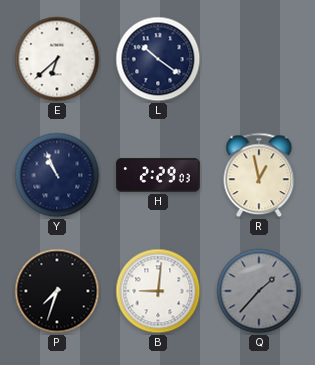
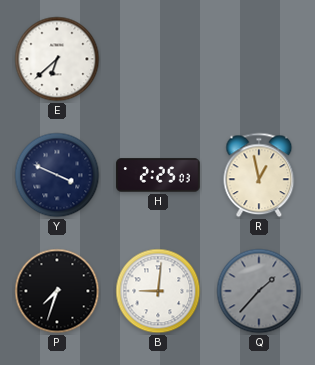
L: 10:21 -> none (158, 59)
Y: 10:56 -> 3:49 (57, 175)
H: 2:29 -> 2:25 (158, 175)
